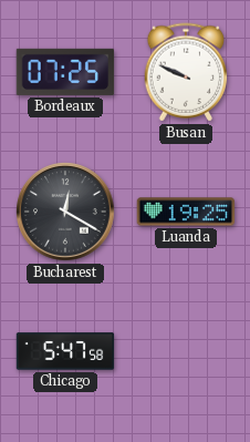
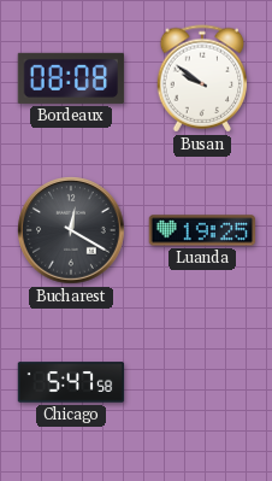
Bordeaux: 07:25 -> 08:08 (71, 78)
Busan: 9:49 -> 9:51 (202, 78)
